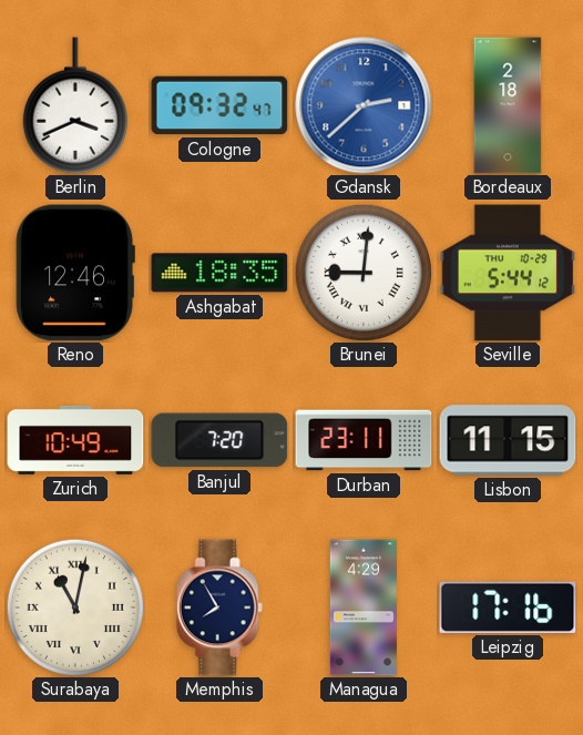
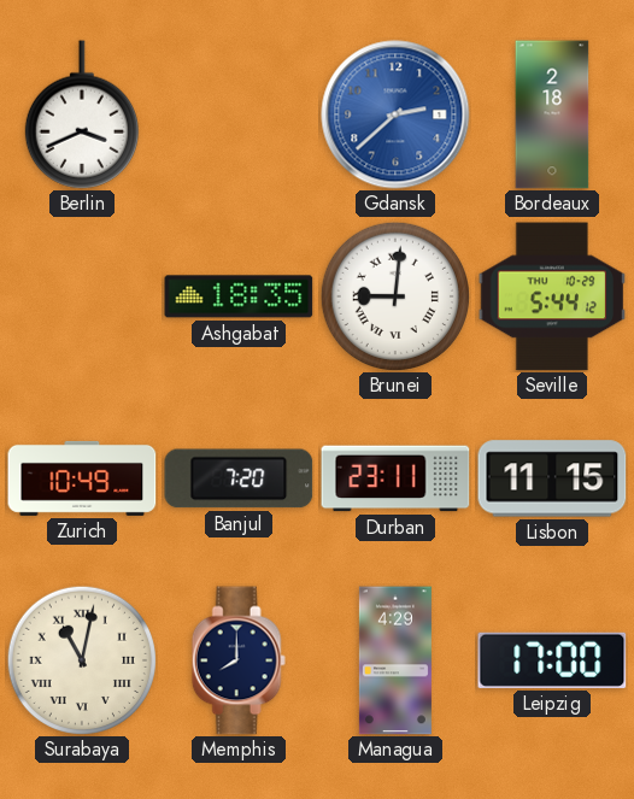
Cologne: 09:32 -> none (219, 105)
Reno: 12:46 -> none (75, 273)
Memphis: 7:55 -> 8:00 (239, 660)
Leipzig: 17:16 -> 17:00 (552, 660)
